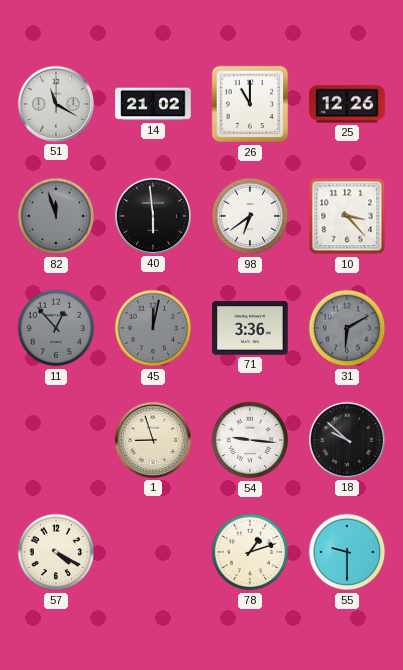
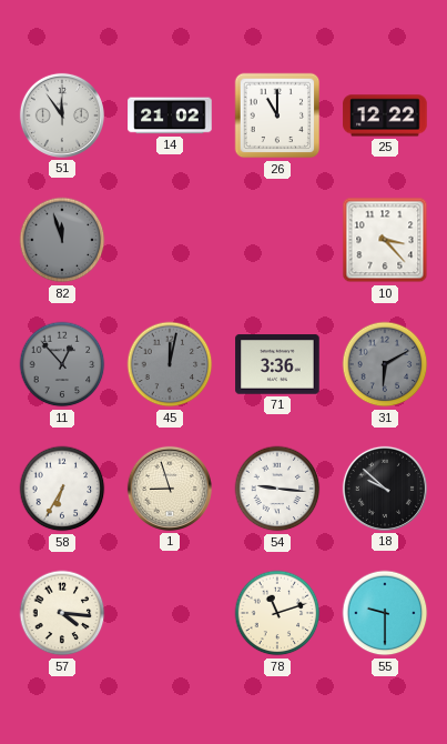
51: 11:20 -> 11:54 (62, 115)
25: 12:26 -> 12:22 (385, 115)
40: 5:59 -> none (153, 216)
98: 6:39 -> none (250, 216)
58: none -> 6:35 (62, 489)
57: 4:20 -> 4:16 (62, 613)
78: 1:12 -> 11:12 (277, 613)
